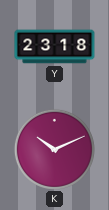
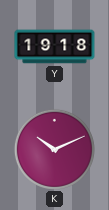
Y: 23:18 -> 19:18 (55, 47)
